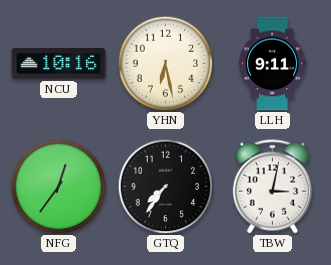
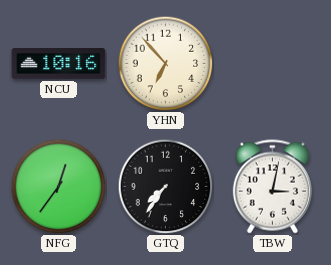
YHN: 6:28 -> 6:53 (165, 63)
LLH: 9:11 -> none (273, 64)
